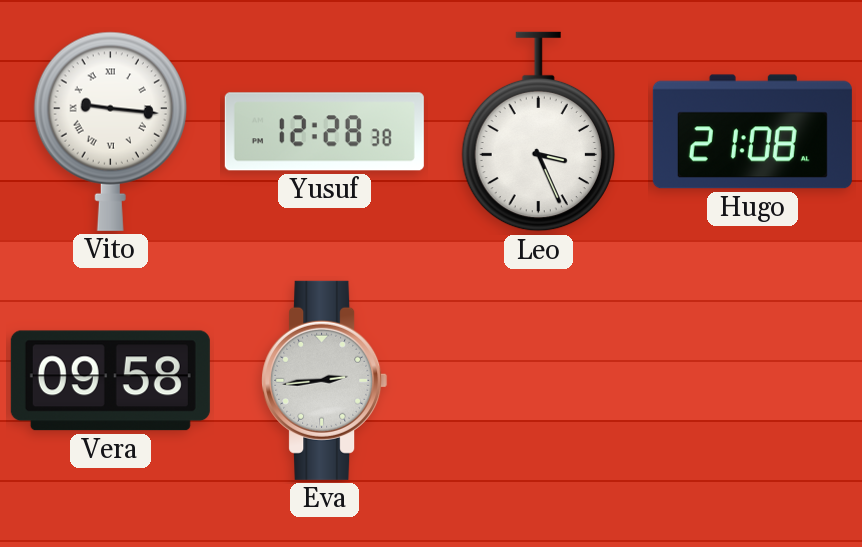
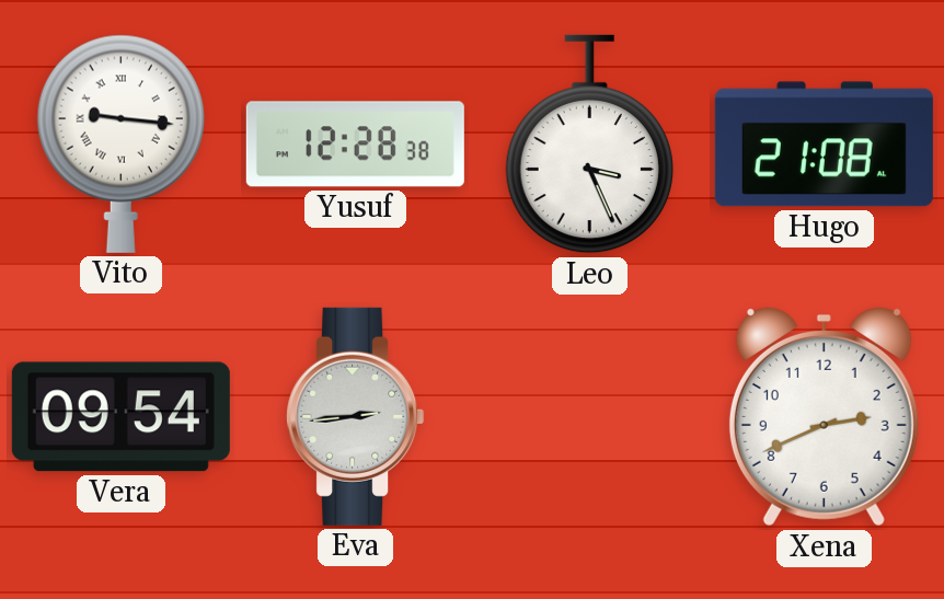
Vera: 09:58 -> 09:54 (120, 417)
Xena: none -> 2:41 (824, 417)
